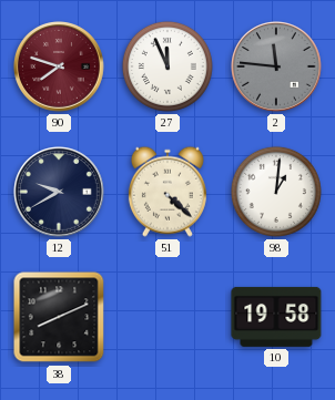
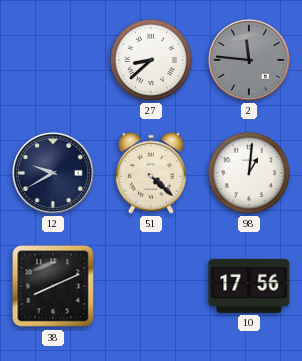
90: 7:48 -> none (60, 68)
27: 11:56 -> 8:38 (151, 60)
10: 19:58 -> 17:56 (249, 286)
